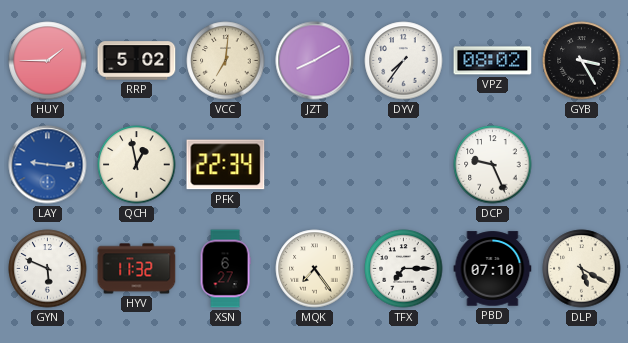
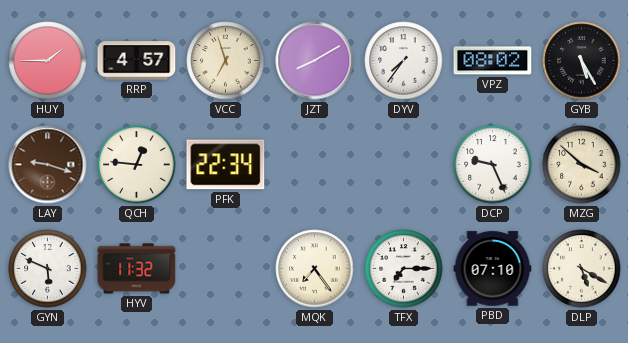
RRP: 5:02 -> 4:57 (137, 61)
VCC: 7:01 -> 6:57 (226, 61)
GYB: 3:25 -> 5:25 (582, 61)
LAY: 9:16 -> 9:18 (48, 165)
LAY dial: blue -> brown (48, 165)
QCH: 12:58 -> 12:46 (137, 165)
MZG: none -> 3:52 (582, 165)
XSN: 6:27 -> none (225, 269)
